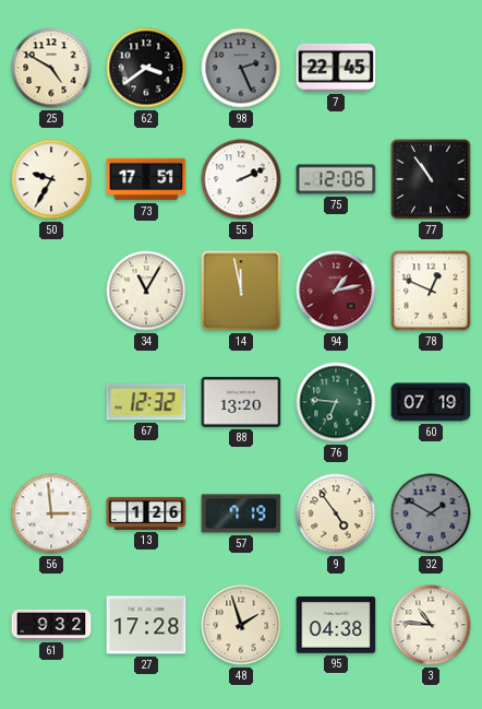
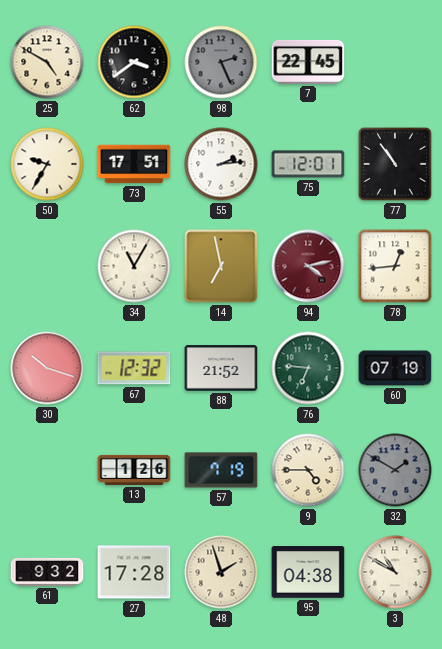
55: 2:11 -> 2:14 (221, 164)
75: 12:06 -> 12:01 (308, 164)
14: 11:58 -> 6:58 (221, 266)
94: 1:13 -> 4:13 (308, 266)
78: 12:49 -> 12:44 (395, 266)
30: none -> 10:18 (47, 368)
88: 13:20 -> 21:52 (221, 368)
56: 2:59 -> none (51, 513)
9: 4:54 -> 4:45 (308, 470)
3: 10:46 -> 10:50 (395, 572)
